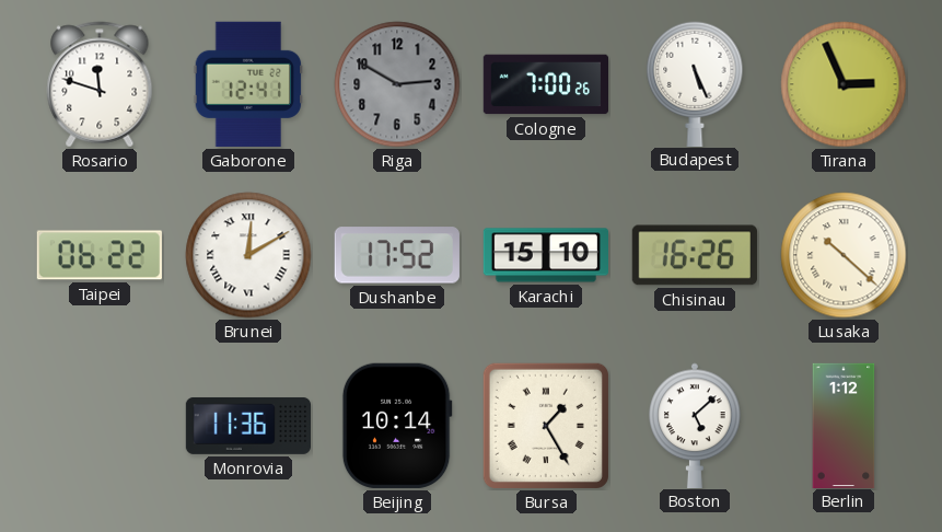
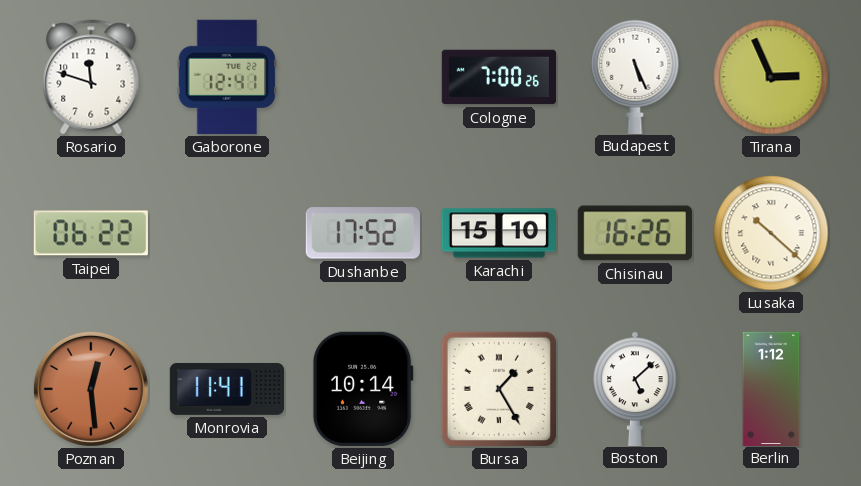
Riga: 2:50 -> none (397, 84)
Brunei: 12:10 -> none (248, 255)
Poznan: none -> 12:29 (91, 389)
Monrovia: 11:36 -> 11:41 (226, 389)
